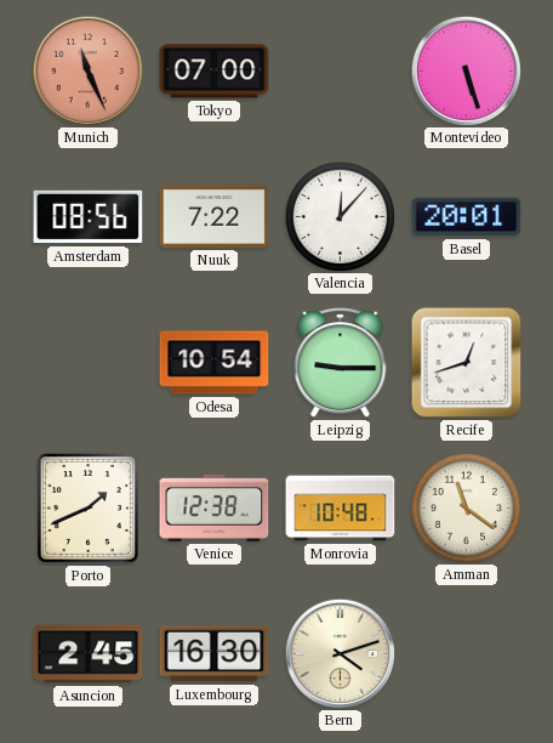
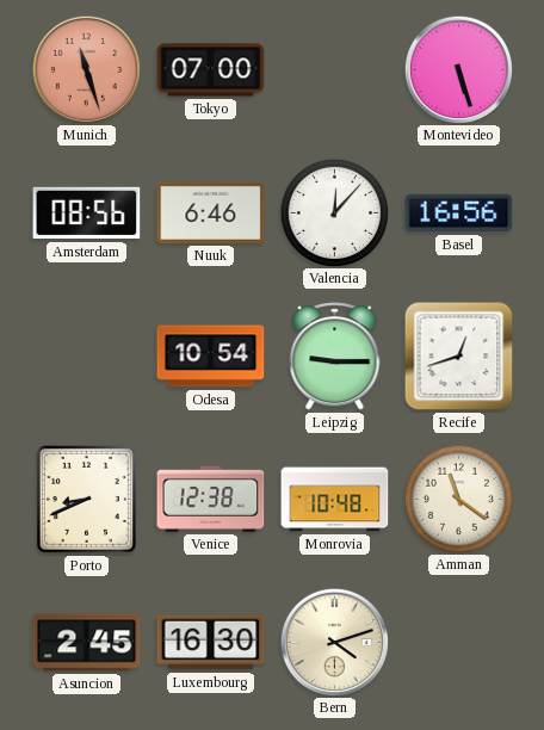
Munich: 11:26 -> 11:27 (86, 69)
Nuuk: 7:22 -> 6:46 (211, 212)
Basel: 20:01 -> 16:56 (459, 214)
Porto: 1:41 -> 8:41 (86, 499)
